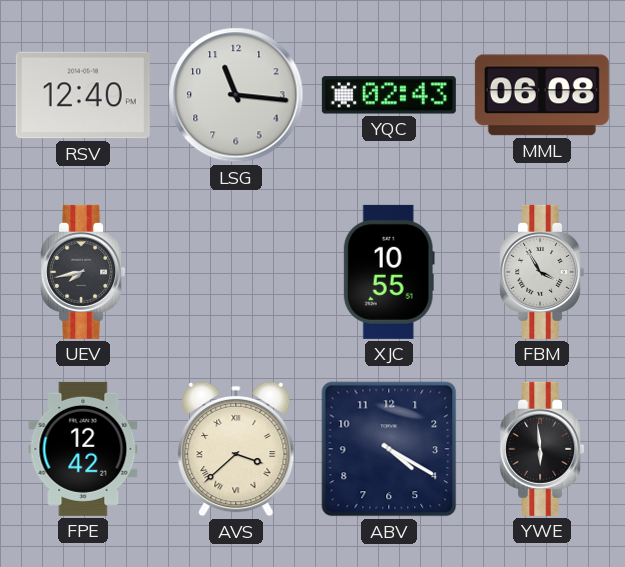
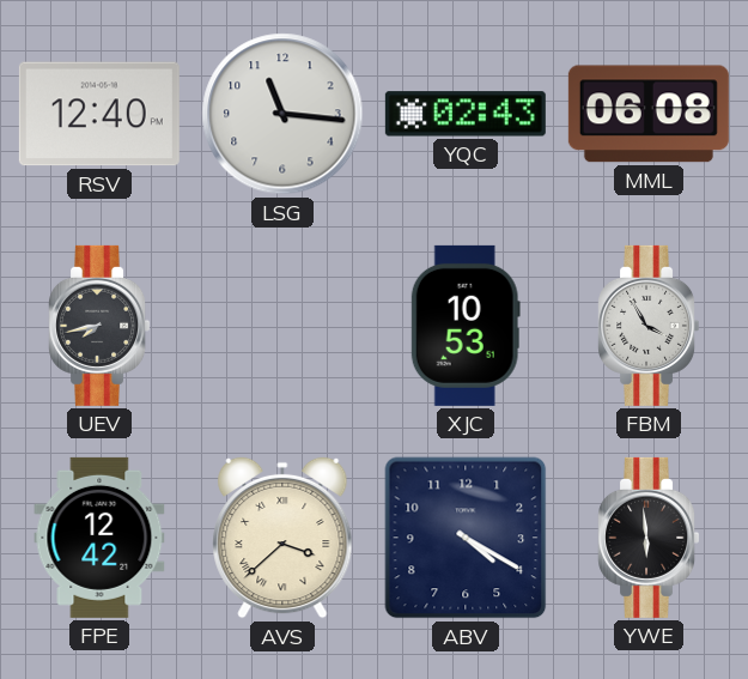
XJC: 10:55 -> 10:53 (466, 326)
